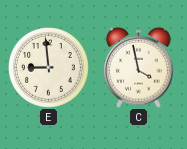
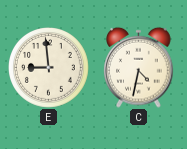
C: 3:58 -> 4:32 (139, 67)
